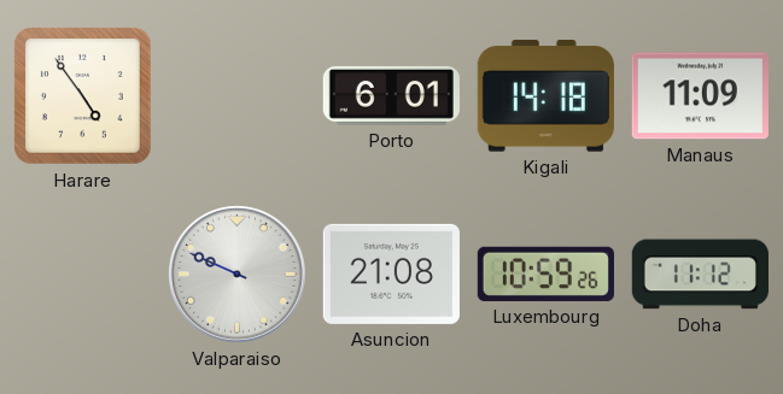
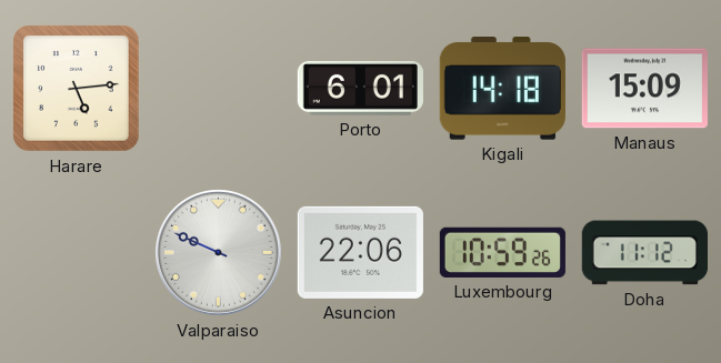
Harare: 4:54 -> 5:14 (77, 89)
Manaus: 11:09 -> 15:09 (644, 89)
Asuncion: 21:08 -> 22:06 (360, 252)
